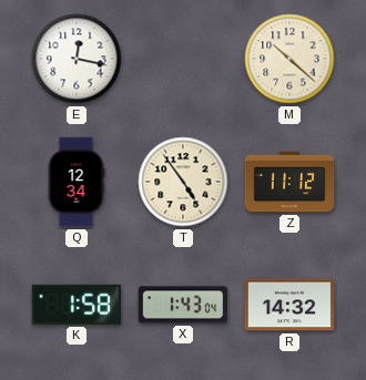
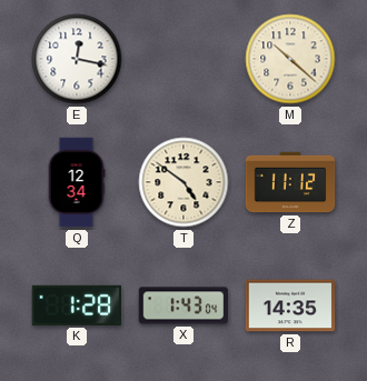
T: 4:54 -> 4:51 (183, 182)
K: 1:58 -> 1:28 (77, 305)
R: 14:32 -> 14:35 (290, 305)
